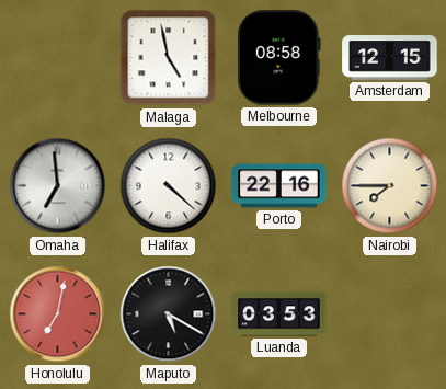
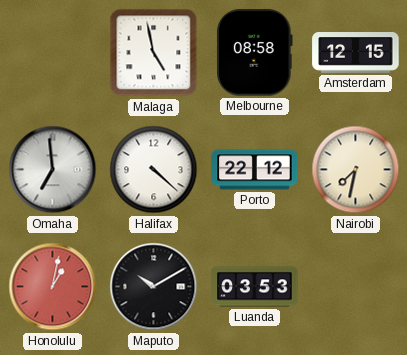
Porto: 22:16 -> 22:12 (255, 170)
Nairobi: 7:45 -> 7:32 (356, 170)
Honolulu: 7:02 -> 1:02 (53, 287)
Maputo: 5:20 -> 10:10 (154, 287)
